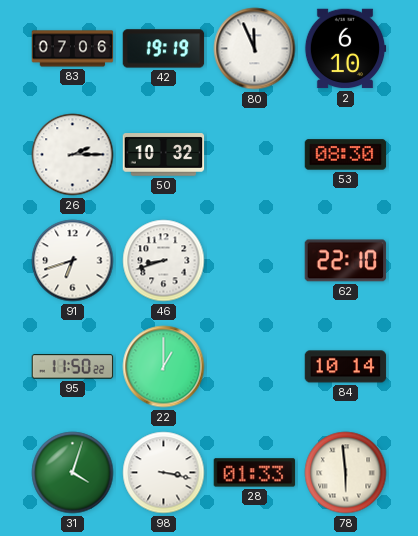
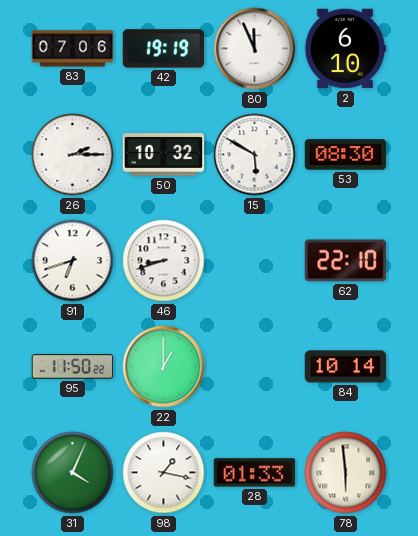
15: none -> 5:50 (255, 155)
31: 4:03 -> 4:04 (73, 473)
98: 3:17 -> 1:17 (164, 473)
